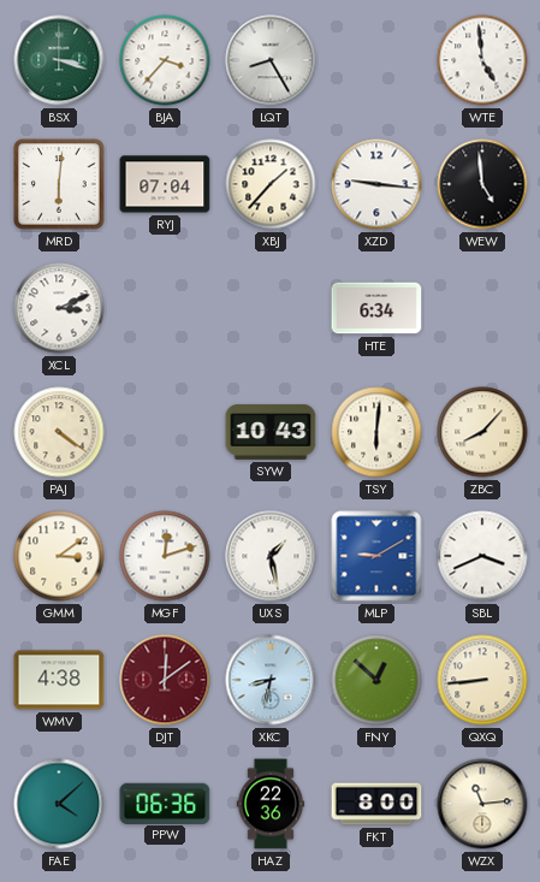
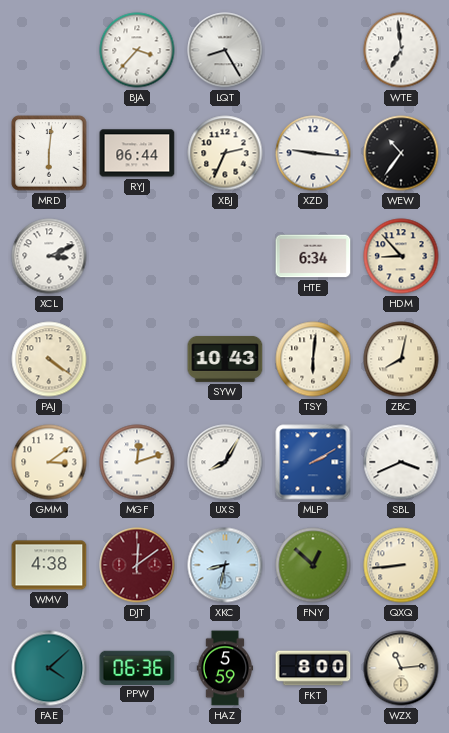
BSX: 3:18 -> none (59, 60)
WTE: 4:59 -> 6:59 (401, 50)
RYJ: 07:04 -> 06:44 (137, 153)
XBJ: 1:37 -> 2:34 (225, 153)
WEW: 4:59 -> 10:36 (401, 153)
HDM: none -> 8:53 (401, 256)
ZBC: 8:07 -> 8:02 (401, 359)
UXS: 1:28 -> 8:05 (225, 462)
MLP: 9:10 -> 2:10 (313, 462)
HAZ: 22:36 -> 5:59 (225, 668)
